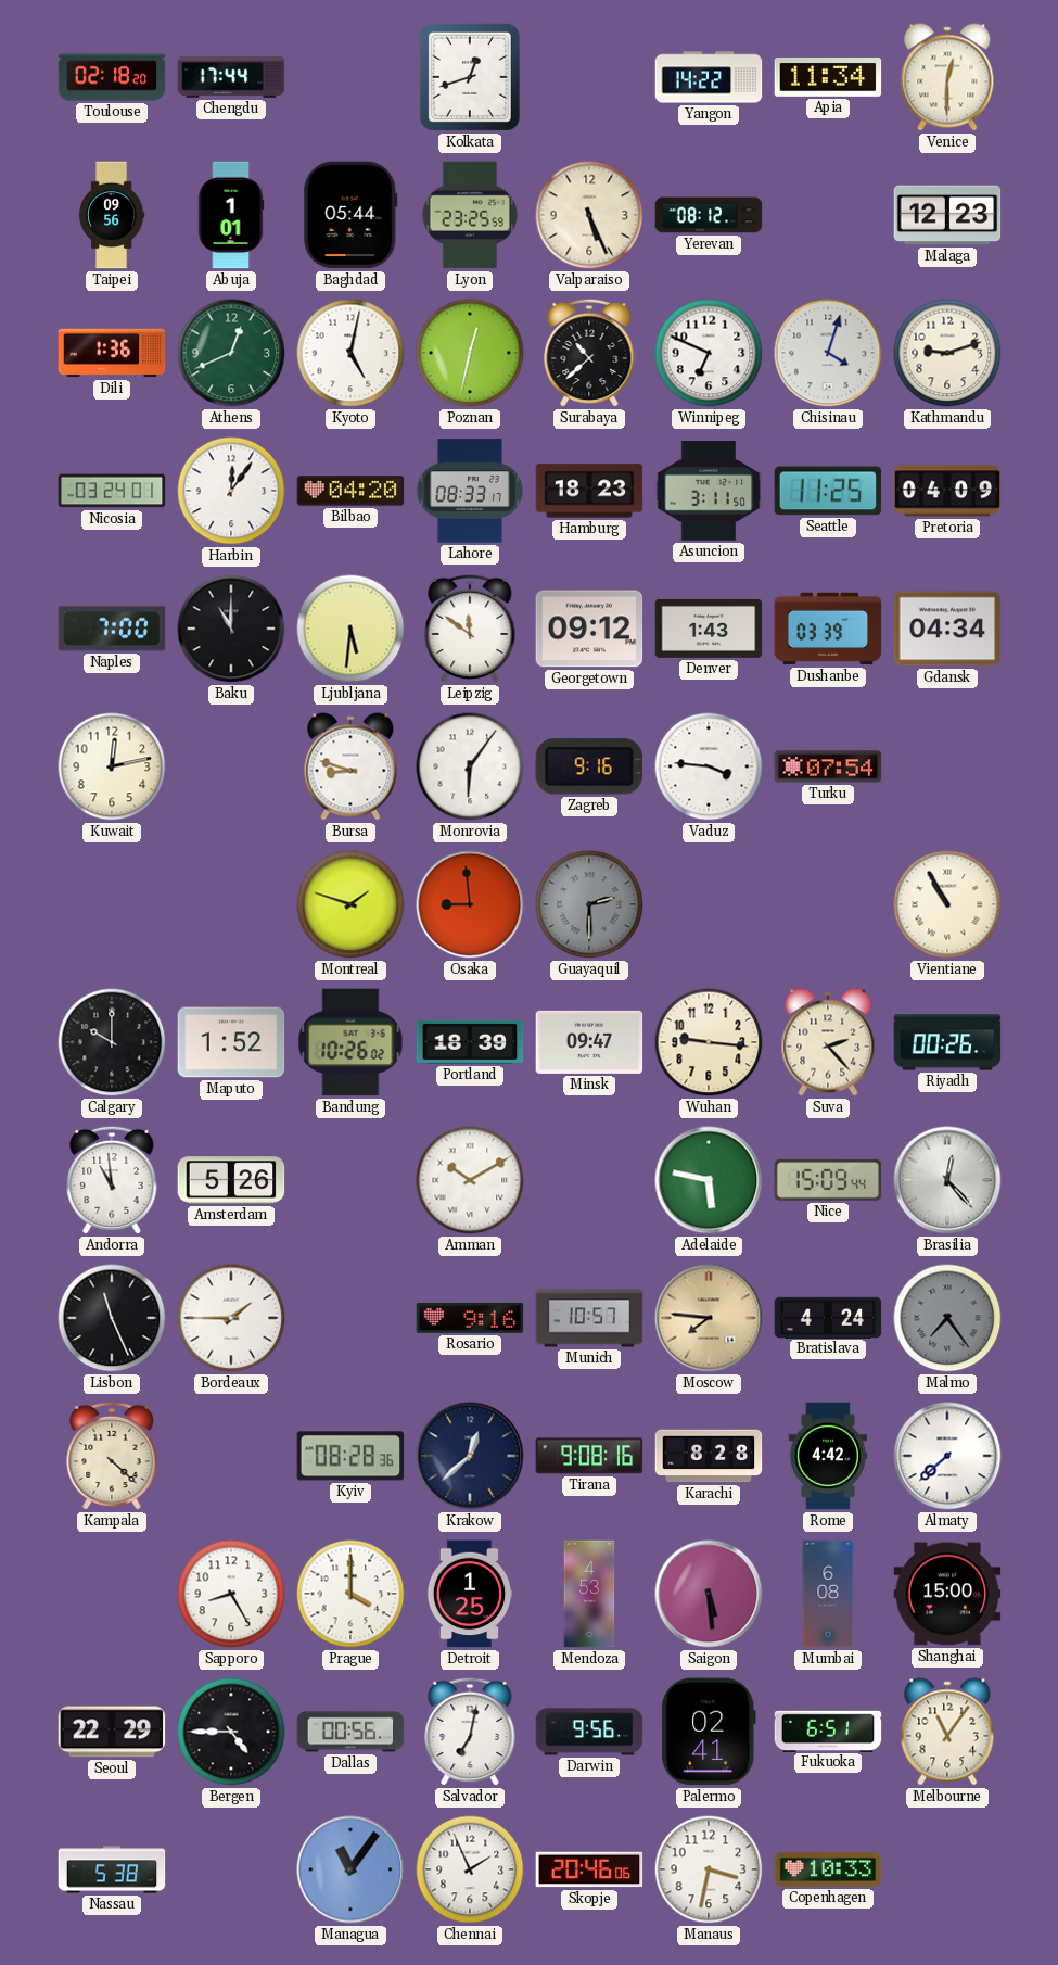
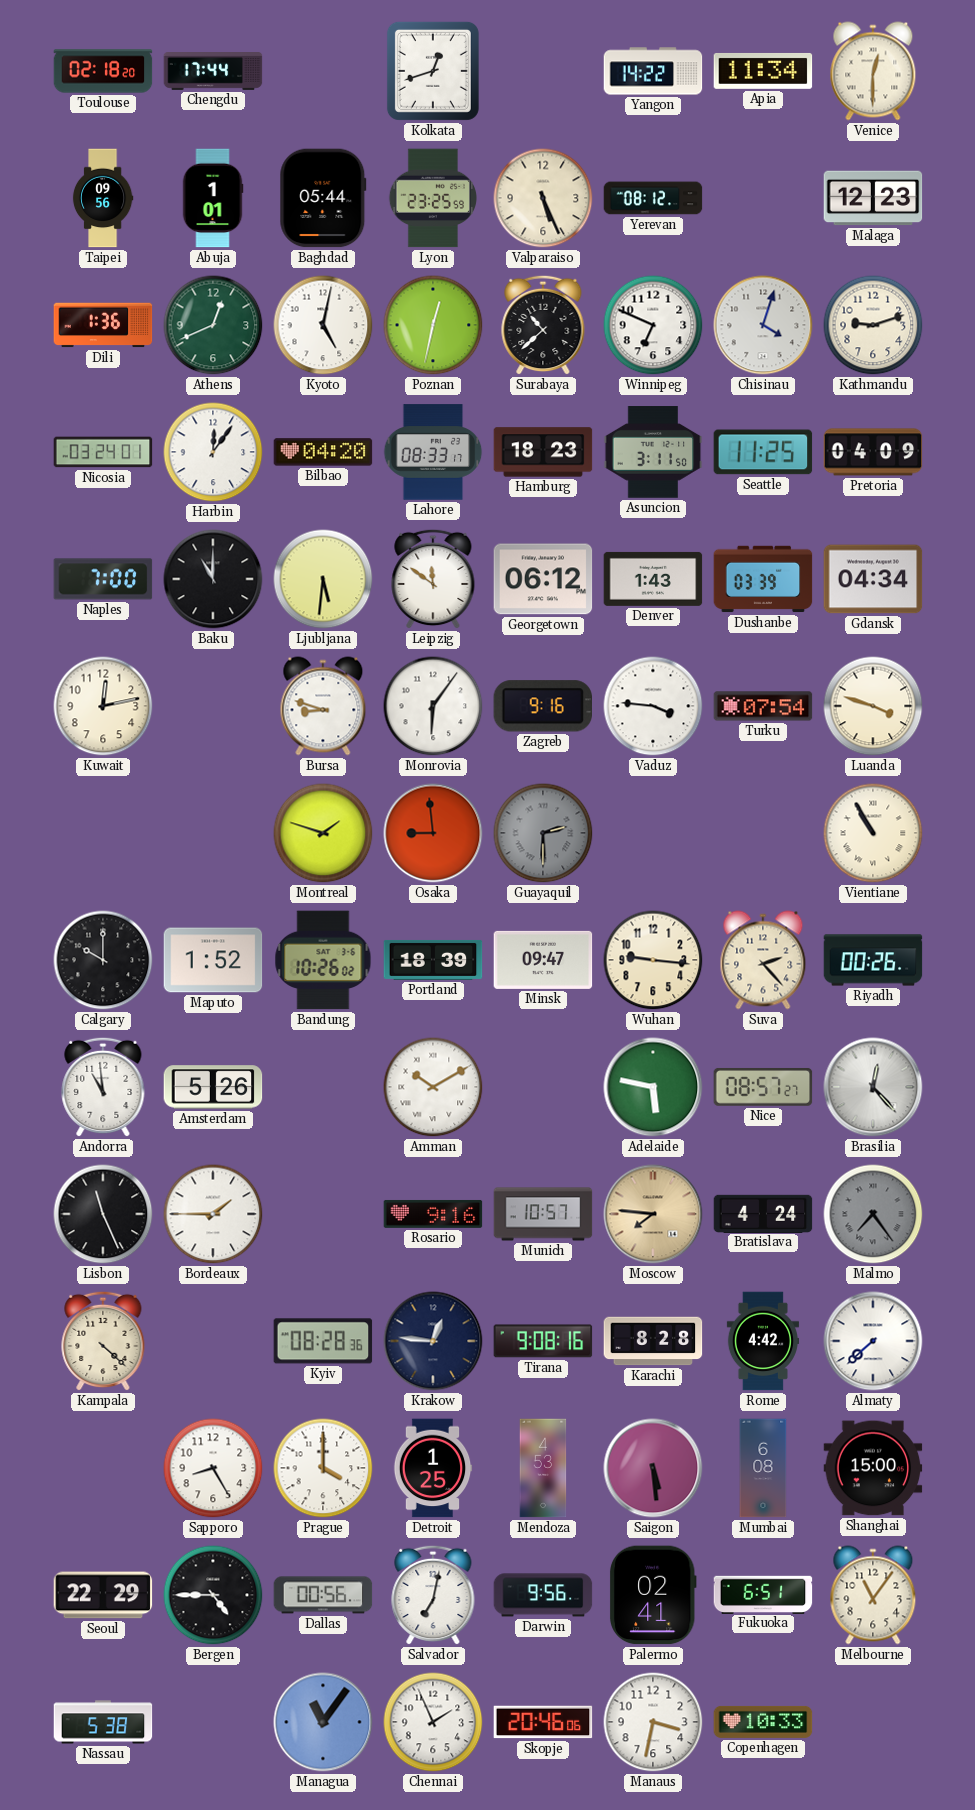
Georgetown: 09:12 -> 06:12 (543, 579)
Luanda: none -> 3:48 (873, 706)
Nice: 15:09 -> 08:57 (763, 1087)
Krakow: 12:38 -> 12:46 (433, 1341)
